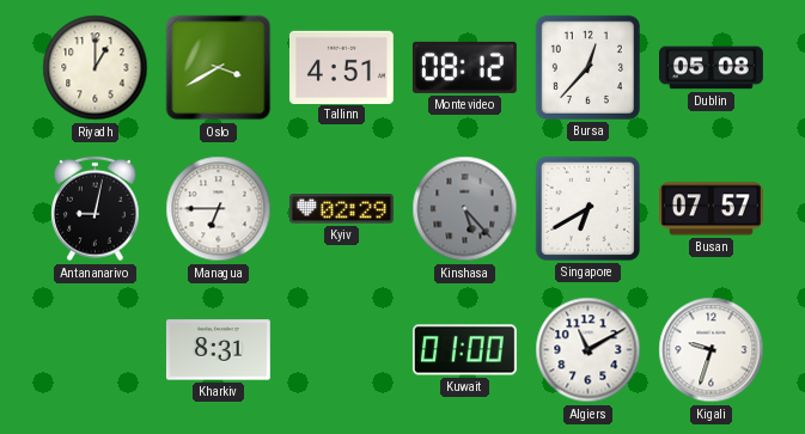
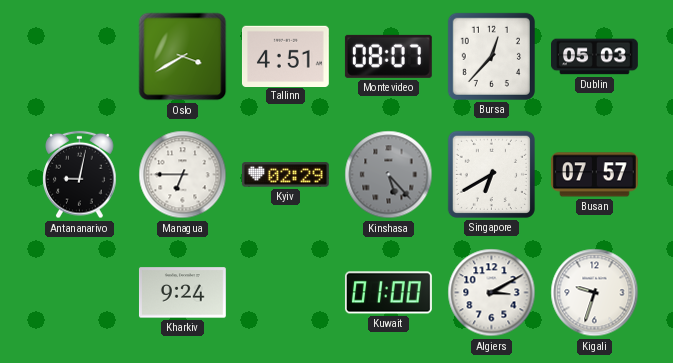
Riyadh: 1:00 -> none (96, 68)
Montevideo: 08:12 -> 08:07 (388, 56)
Dublin: 05:08 -> 05:03 (595, 57)
Kharkiv: 8:31 -> 9:24 (182, 293)
Algiers: 11:10 -> 3:10 (492, 293)
